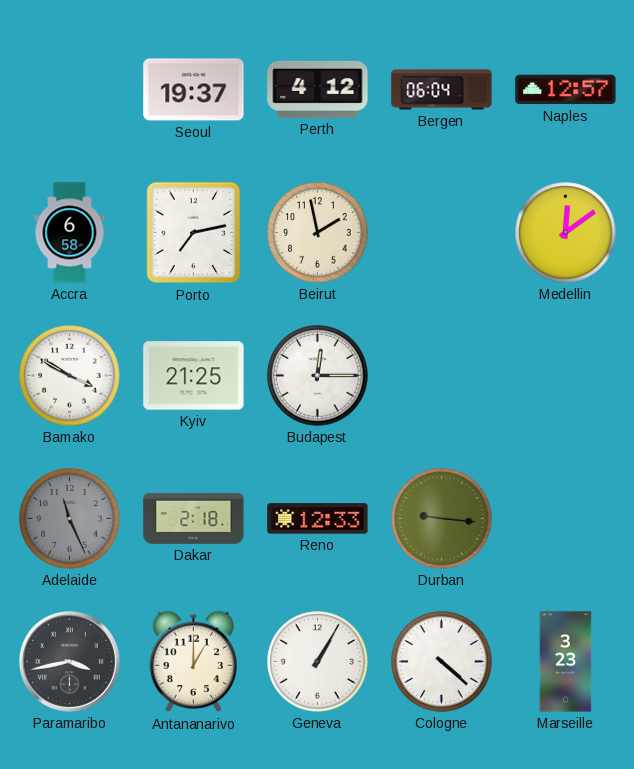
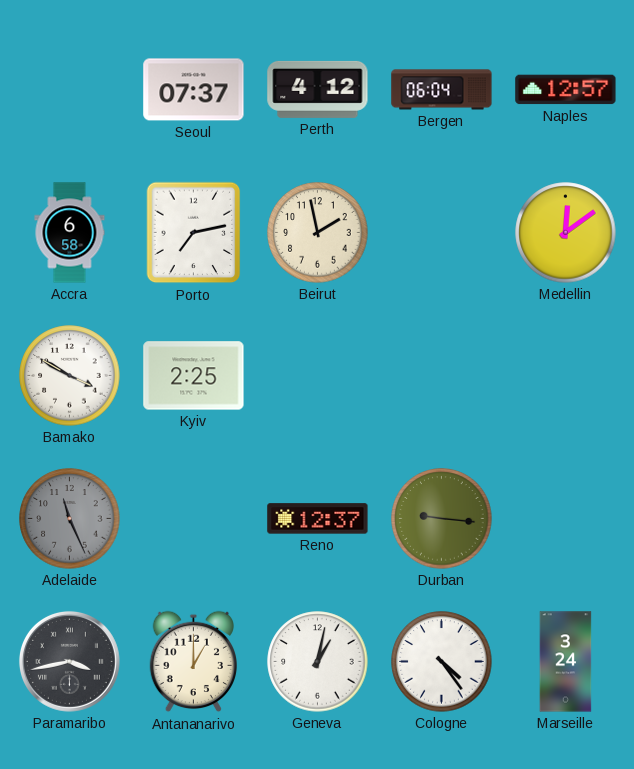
Seoul: 19:37 -> 07:37 (194, 90)
Kyiv: 21:25 -> 2:25 (194, 376)
Budapest: 12:15 -> none (318, 376)
Dakar: 2:18 -> none (194, 518)
Reno: 12:33 -> 12:37 (318, 519)
Geneva: 1:05 -> 1:02 (318, 662)
Cologne: 4:22 -> 4:24 (442, 662)
Marseille: 3:23 -> 3:24 (566, 662)
